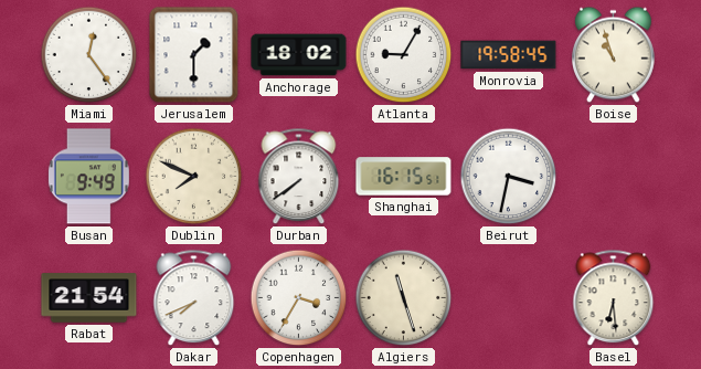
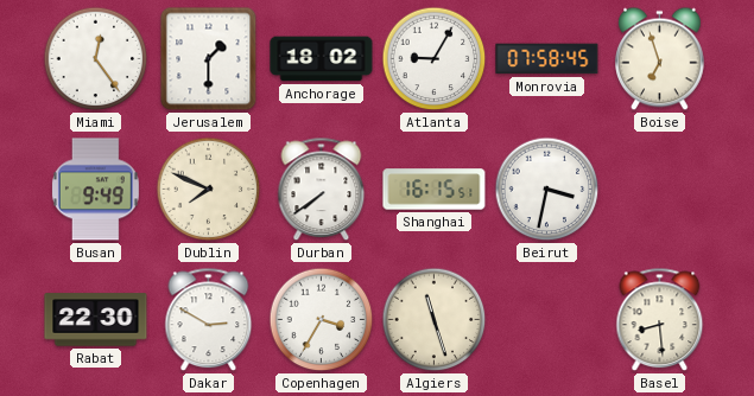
Monrovia: 19:58 -> 07:58 (547, 59)
Boise: 10:57 -> 6:57 (660, 59)
Rabat: 21:54 -> 22:30 (96, 320)
Dakar: 7:41 -> 2:50 (209, 320)
Basel: 6:29 -> 8:29 (660, 320)
